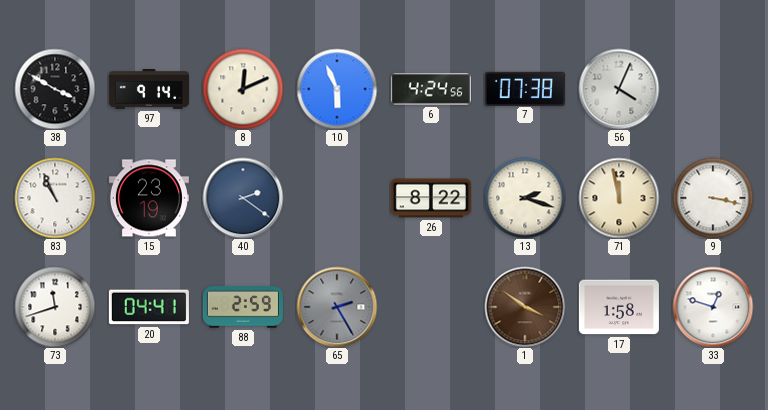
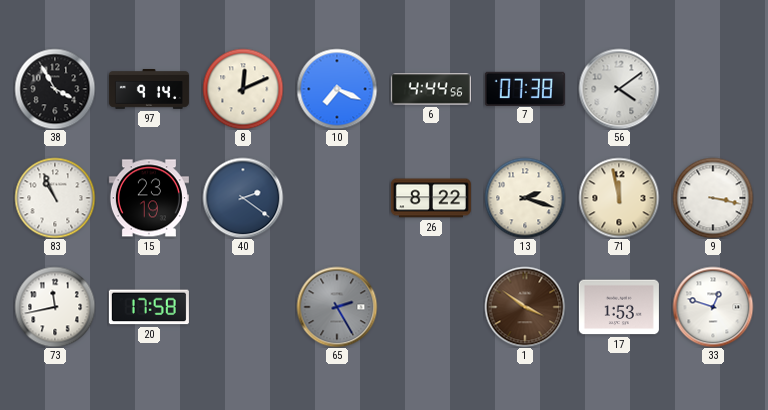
38: 3:50 -> 3:55 (55, 89)
10: 5:56 -> 7:19 (337, 89)
6: 4:24 -> 4:44 (431, 89)
56: 4:04 -> 4:09 (619, 89)
73: 11:42 -> 11:43 (55, 307)
20: 04:41 -> 17:58 (149, 307)
88: 2:59 -> none (243, 307)
17: 1:58 -> 1:53 (619, 307)
